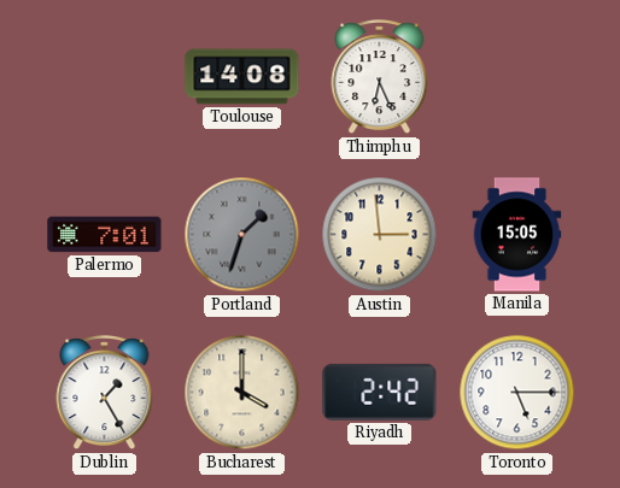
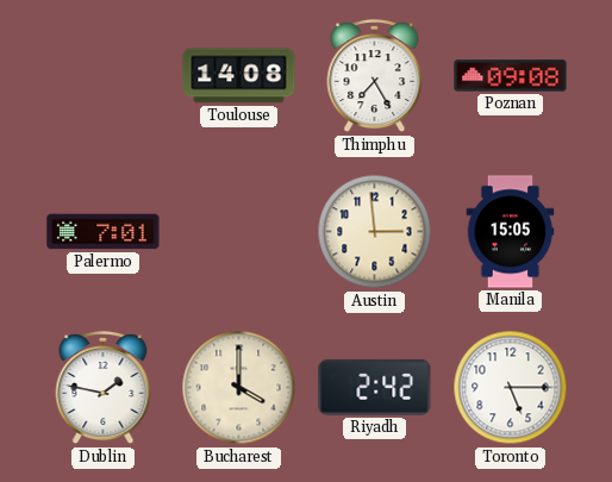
Thimphu: 6:26 -> 7:25 (375, 76)
Poznan: none -> 09:08 (511, 76)
Portland: 1:33 -> none (242, 235)
Dublin: 1:25 -> 1:47 (104, 388)
